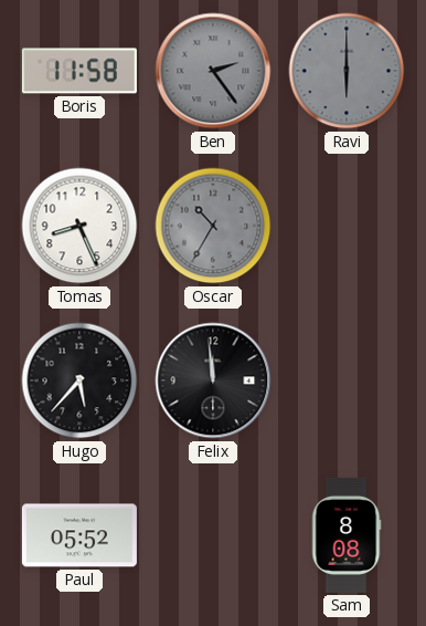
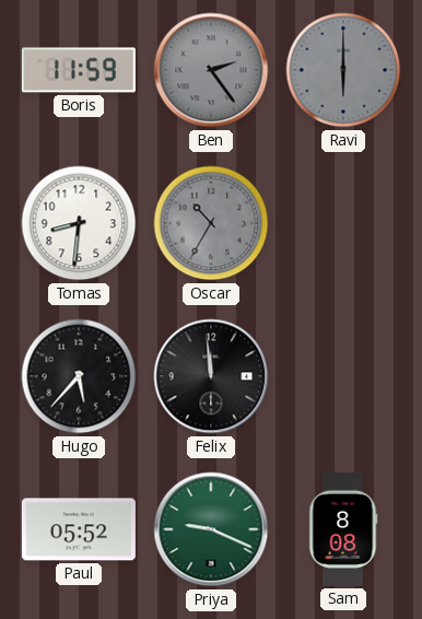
Boris: 11:58 -> 11:59 (79, 70)
Tomas: 8:26 -> 8:31 (79, 223)
Priya: none -> 9:19 (211, 529)
